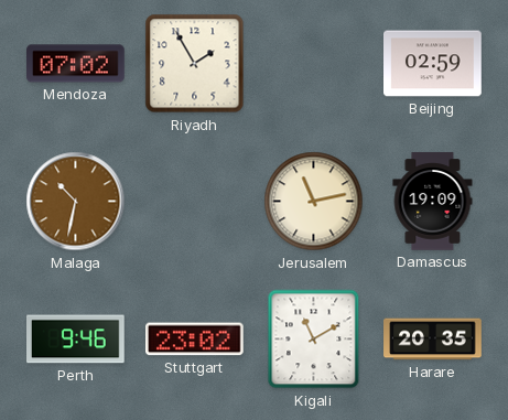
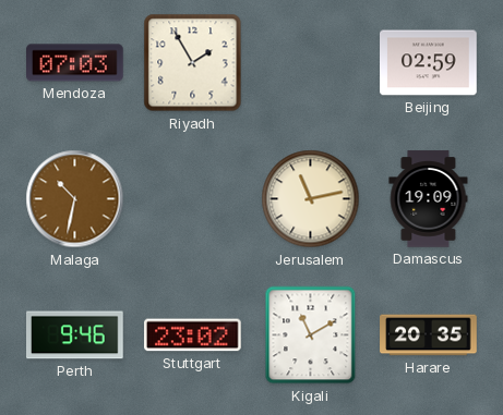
Mendoza: 07:02 -> 07:03 (75, 63)
